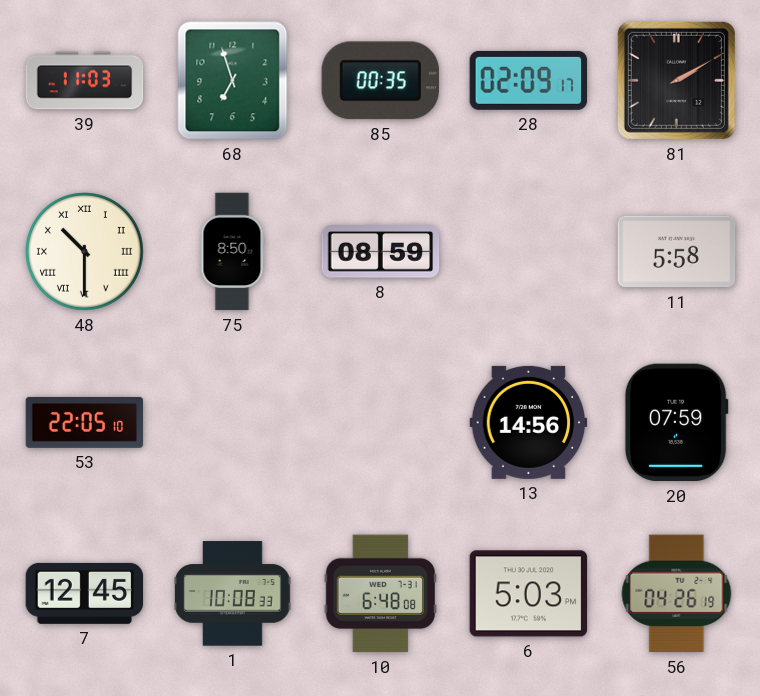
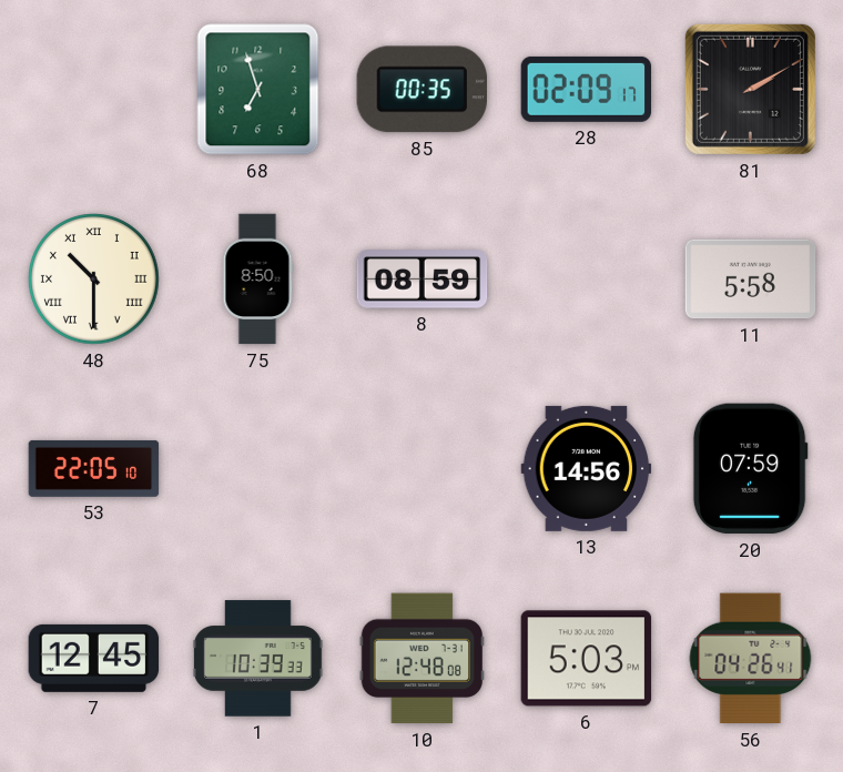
39: 11:03 -> none (85, 81)
1: 10:08 -> 10:39 (257, 659)
10: 6:48 -> 12:48 (421, 659)
56: 04:26:19 -> 04:26:41 (751, 659)
